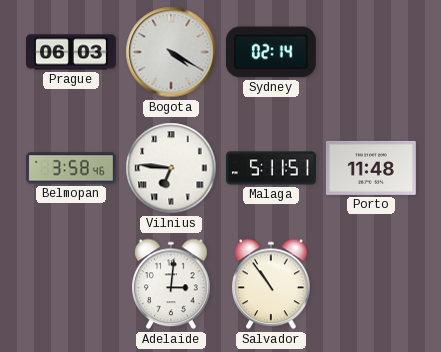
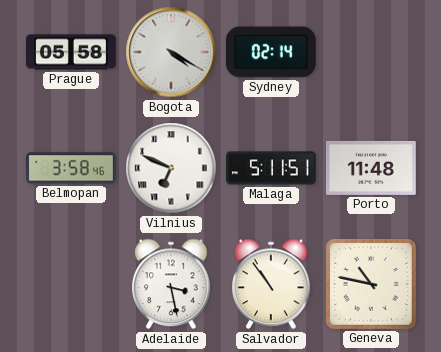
Prague: 06:03 -> 05:58 (72, 52)
Vilnius: 6:46 -> 6:49 (171, 168)
Adelaide: 3:01 -> 3:28 (172, 284)
Geneva: none -> 10:47 (371, 284)
